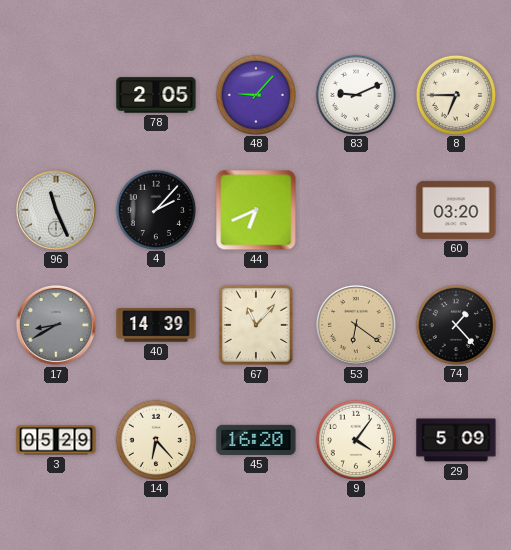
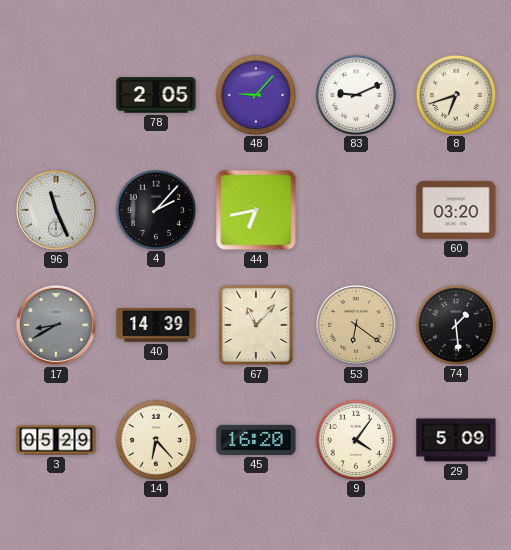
8: 6:45 -> 6:42 (455, 94)
44: 6:41 -> 6:43 (256, 210)
74: 1:23 -> 1:29 (455, 324)
